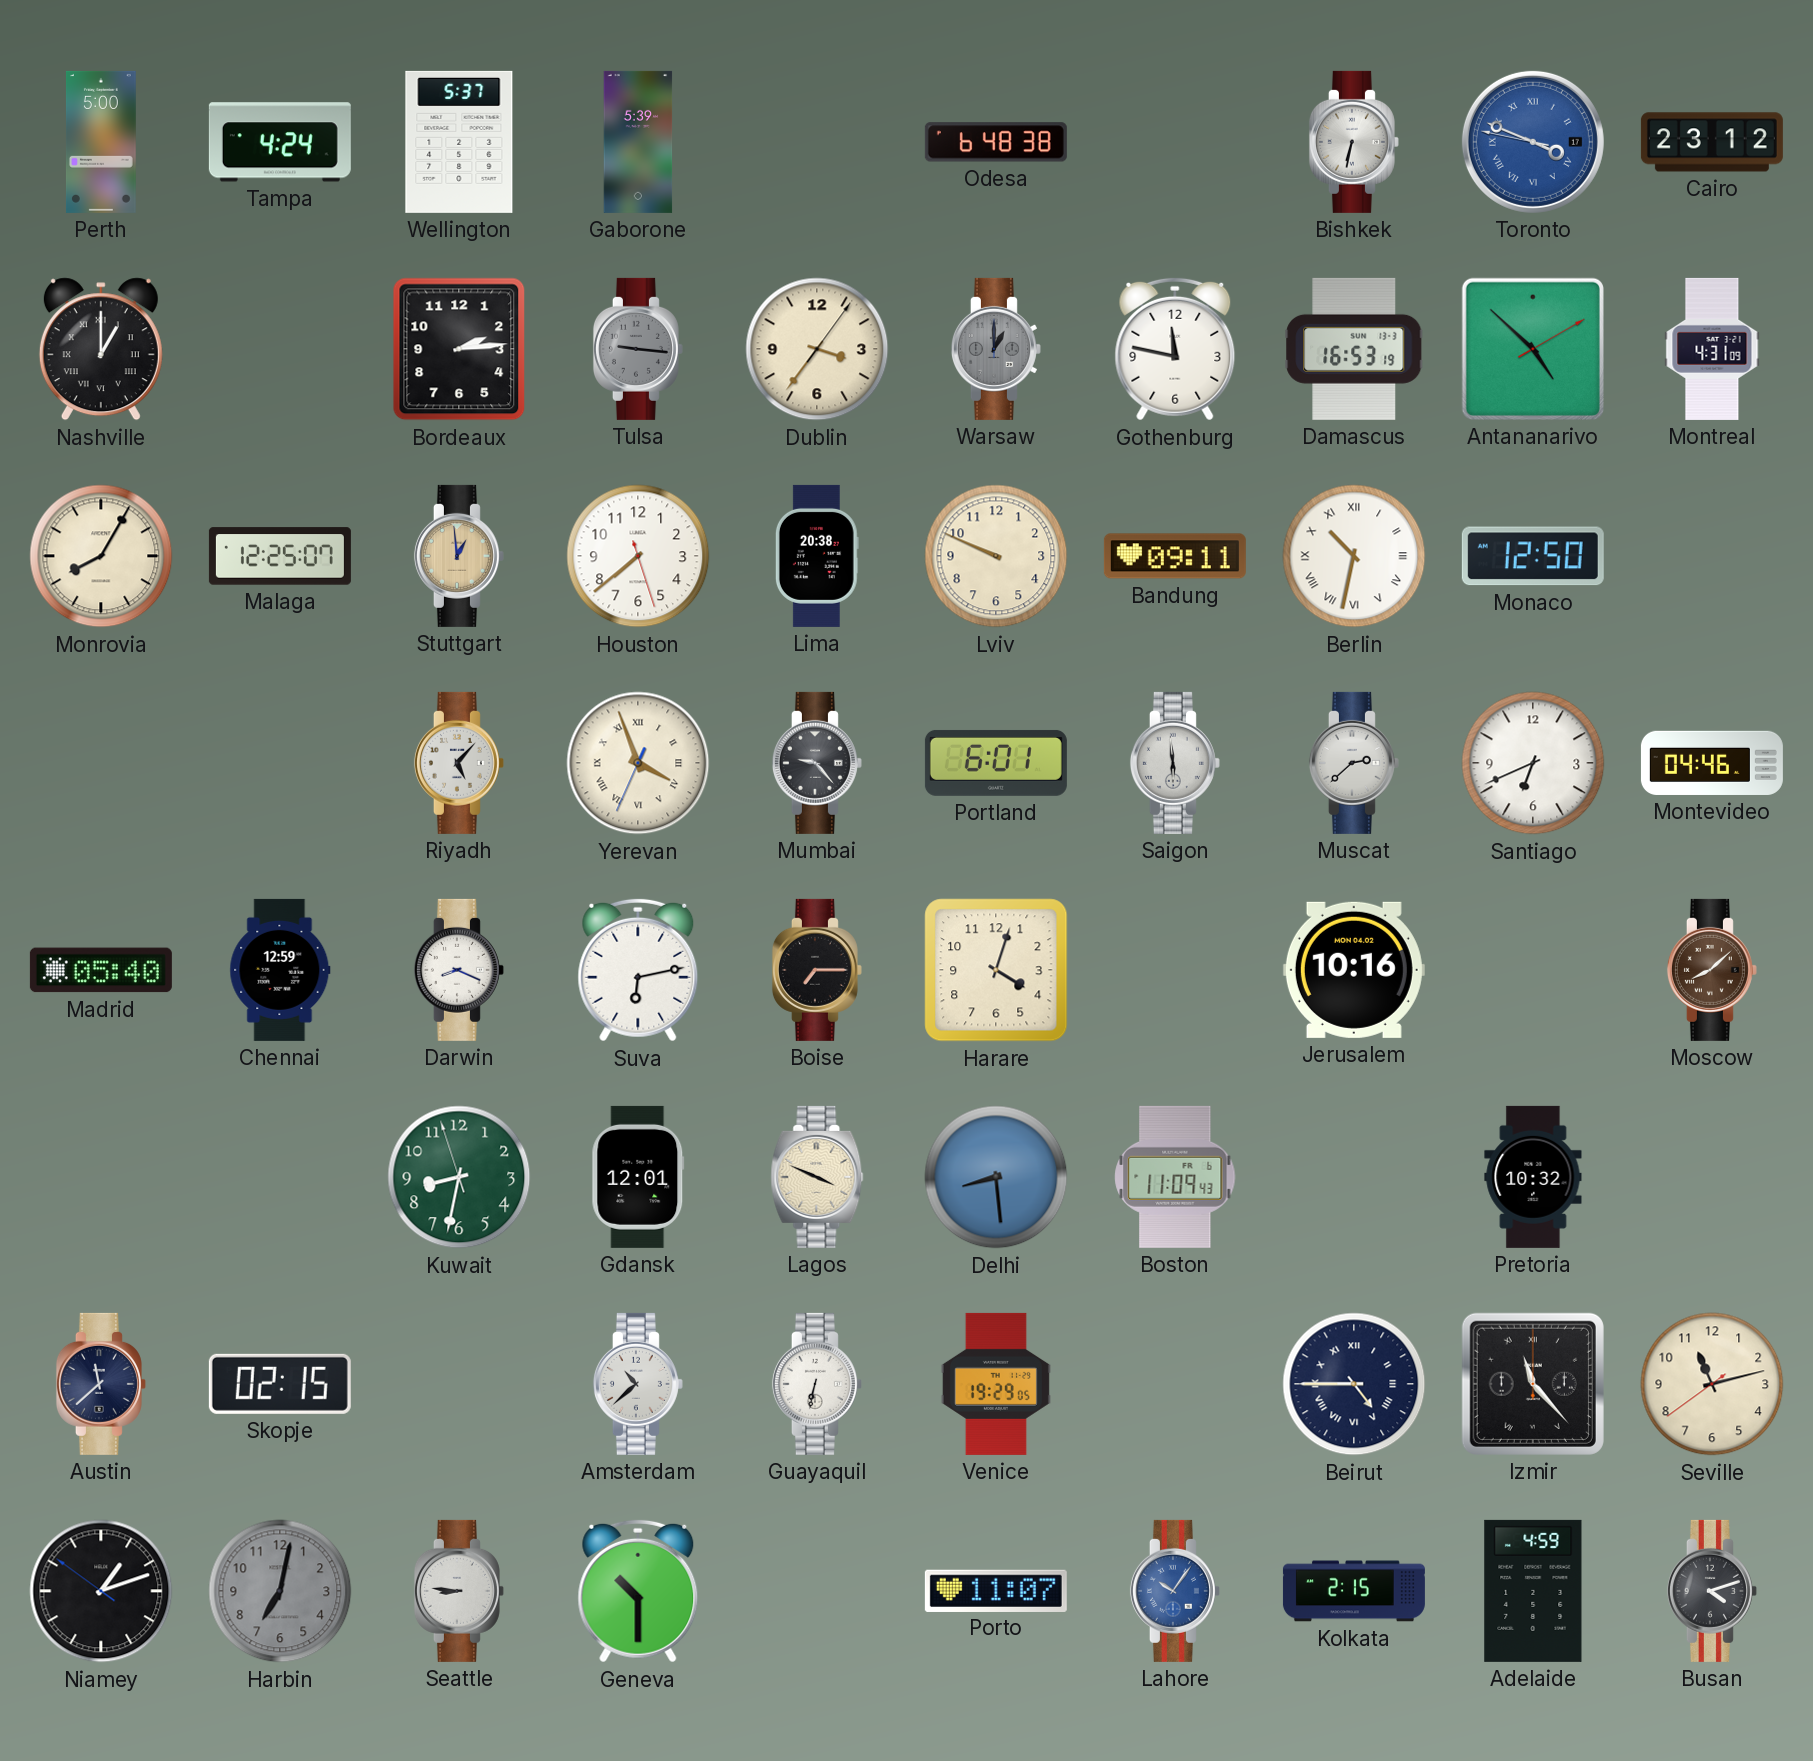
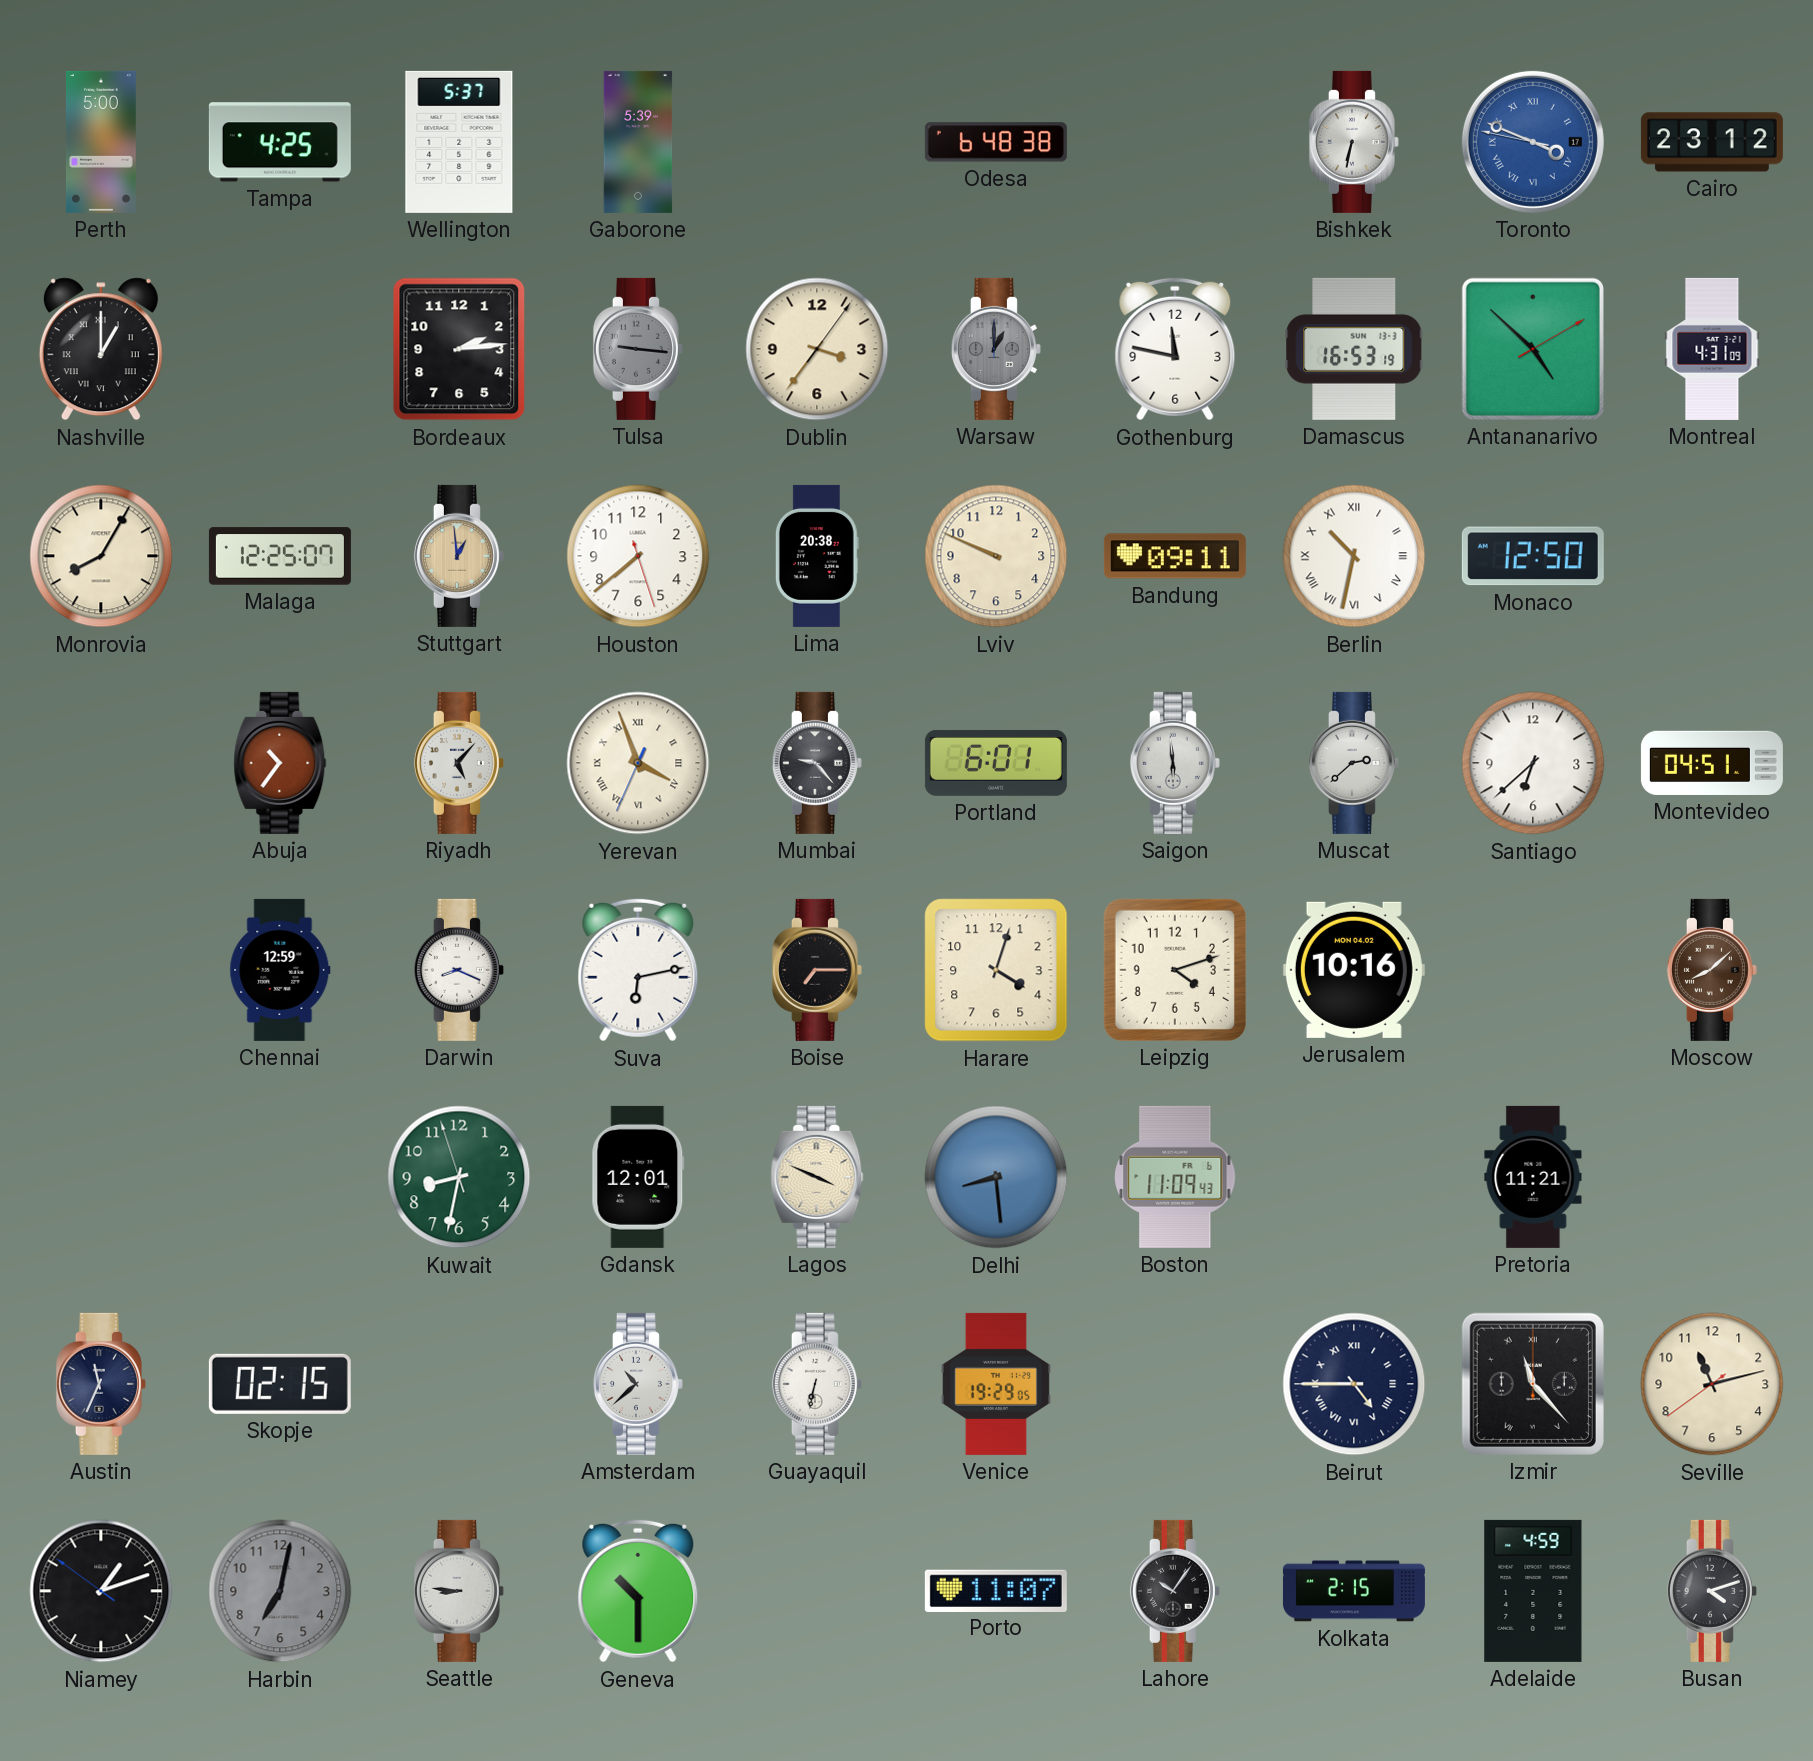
Tampa: 4:24 -> 4:25 (280, 142)
Abuja: none -> 10:36 (280, 763)
Santiago: 6:41 -> 6:38 (1533, 763)
Montevideo: 04:46 -> 04:51 (1712, 763)
Madrid: 05:40 -> none (101, 970)
Leipzig: none -> 4:12 (1175, 970)
Pretoria: 10:32 -> 11:21 (1533, 1177)
Austin: 11:38 -> 11:34 (101, 1384)
Lahore dial: blue -> black (1175, 1591)
